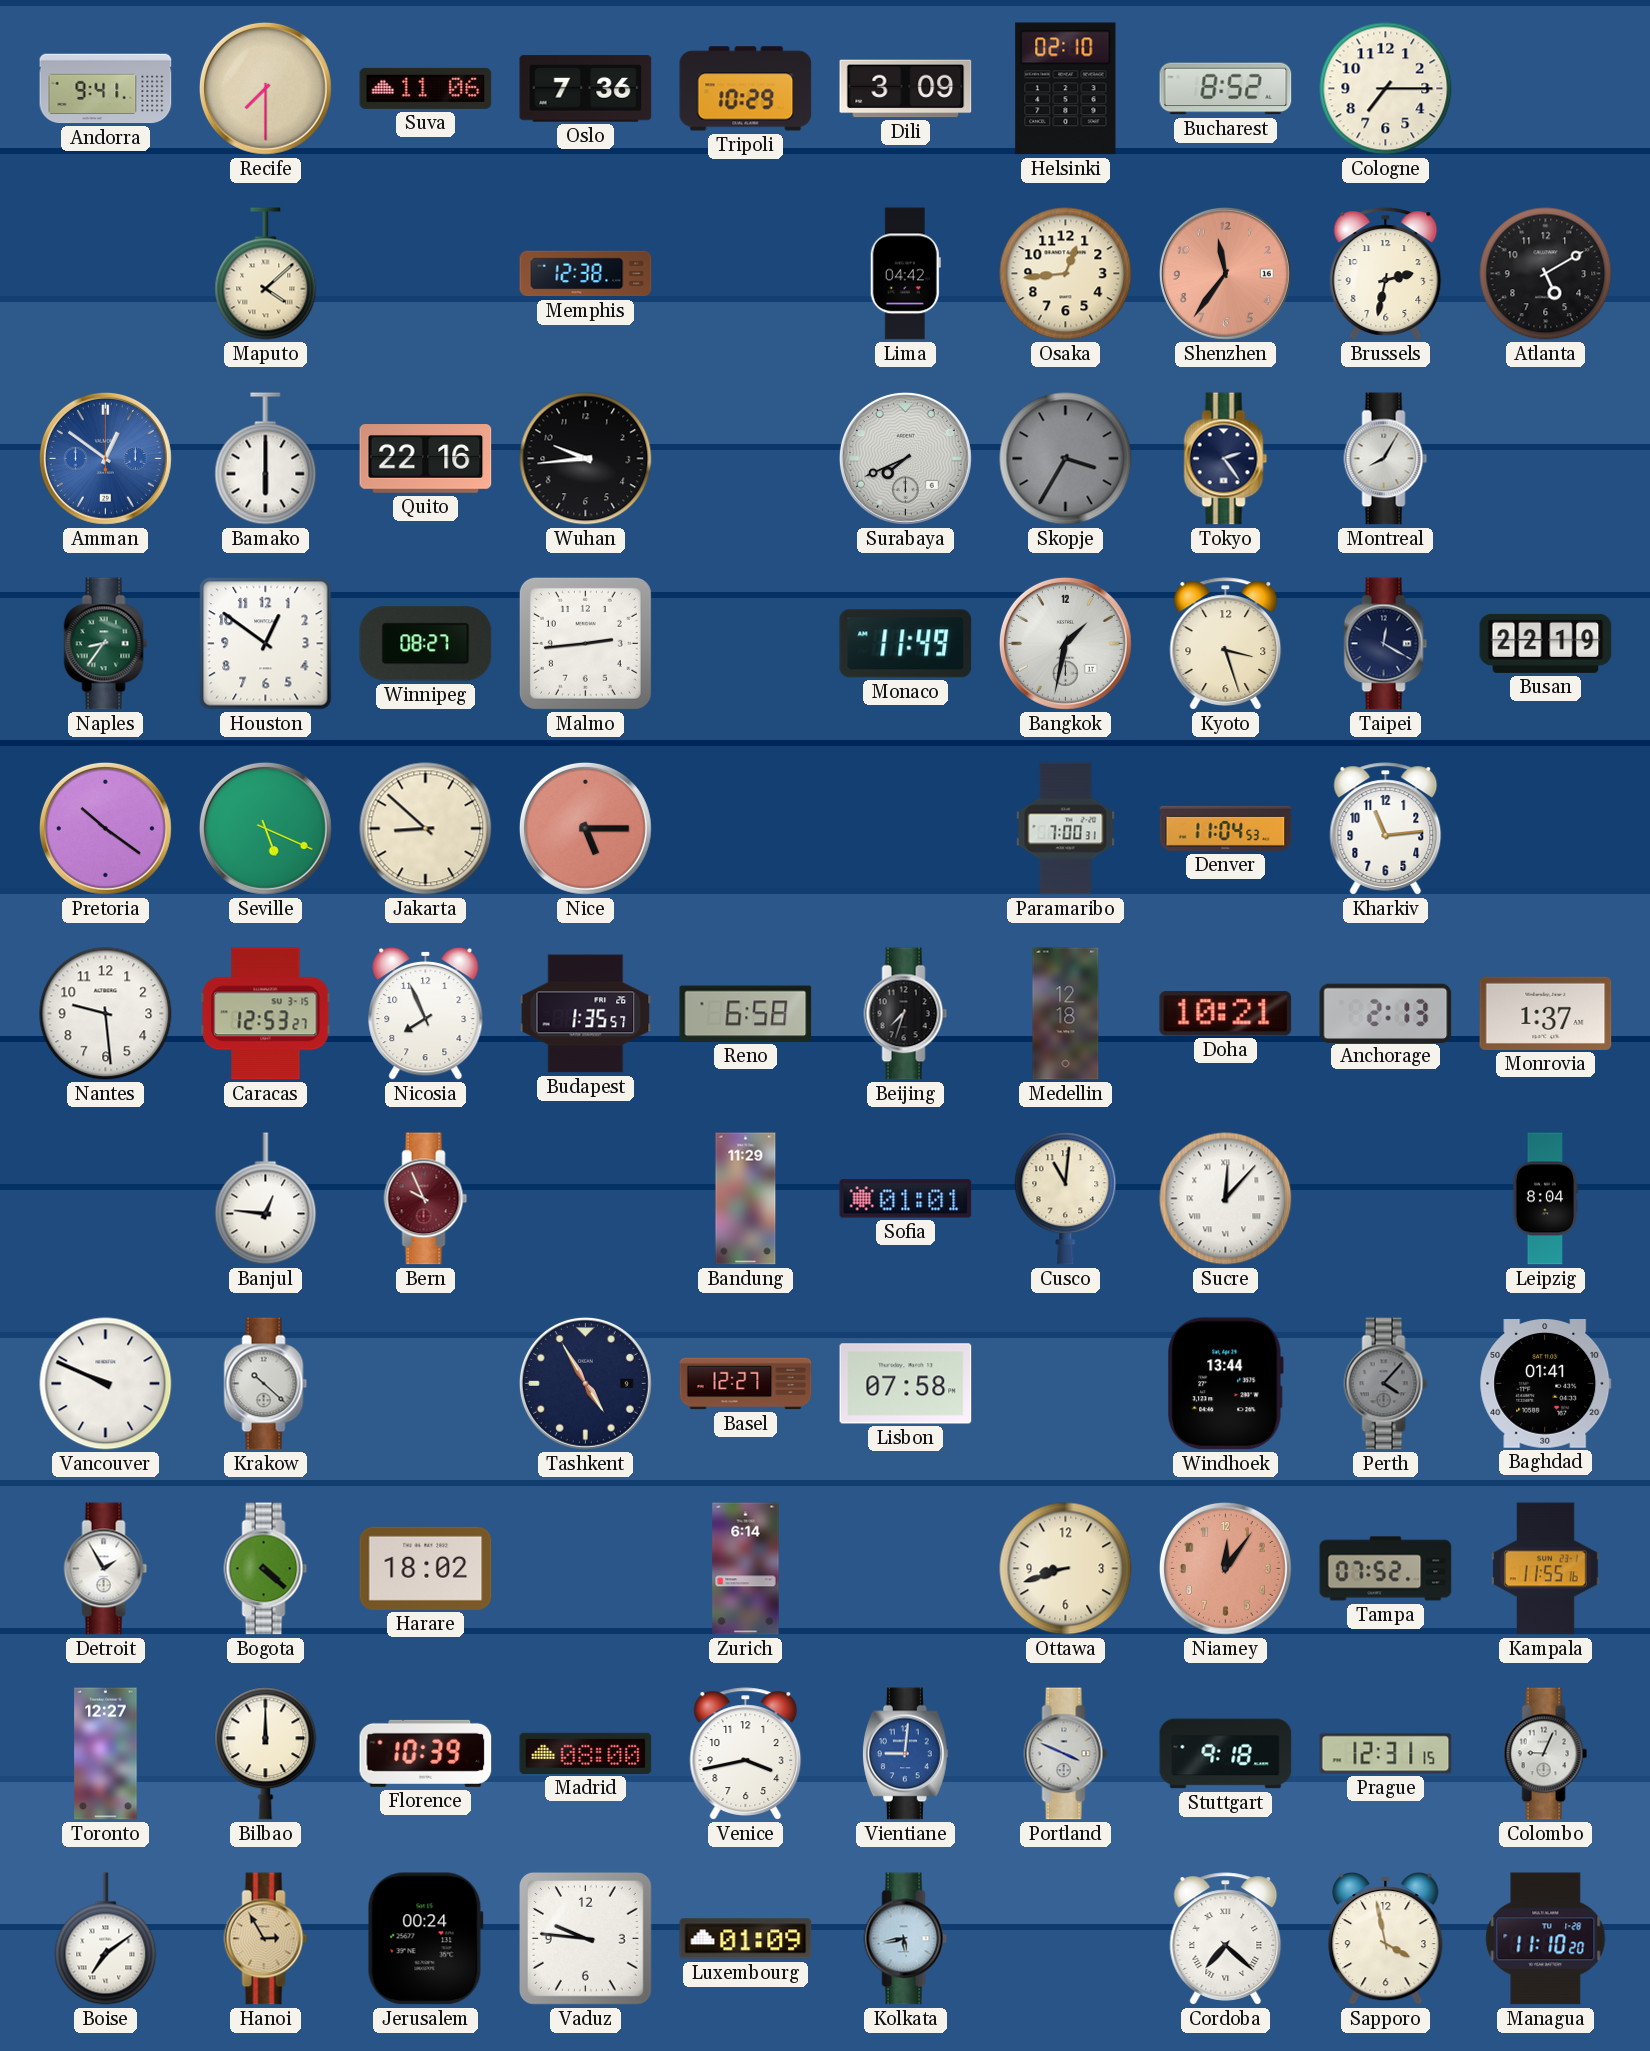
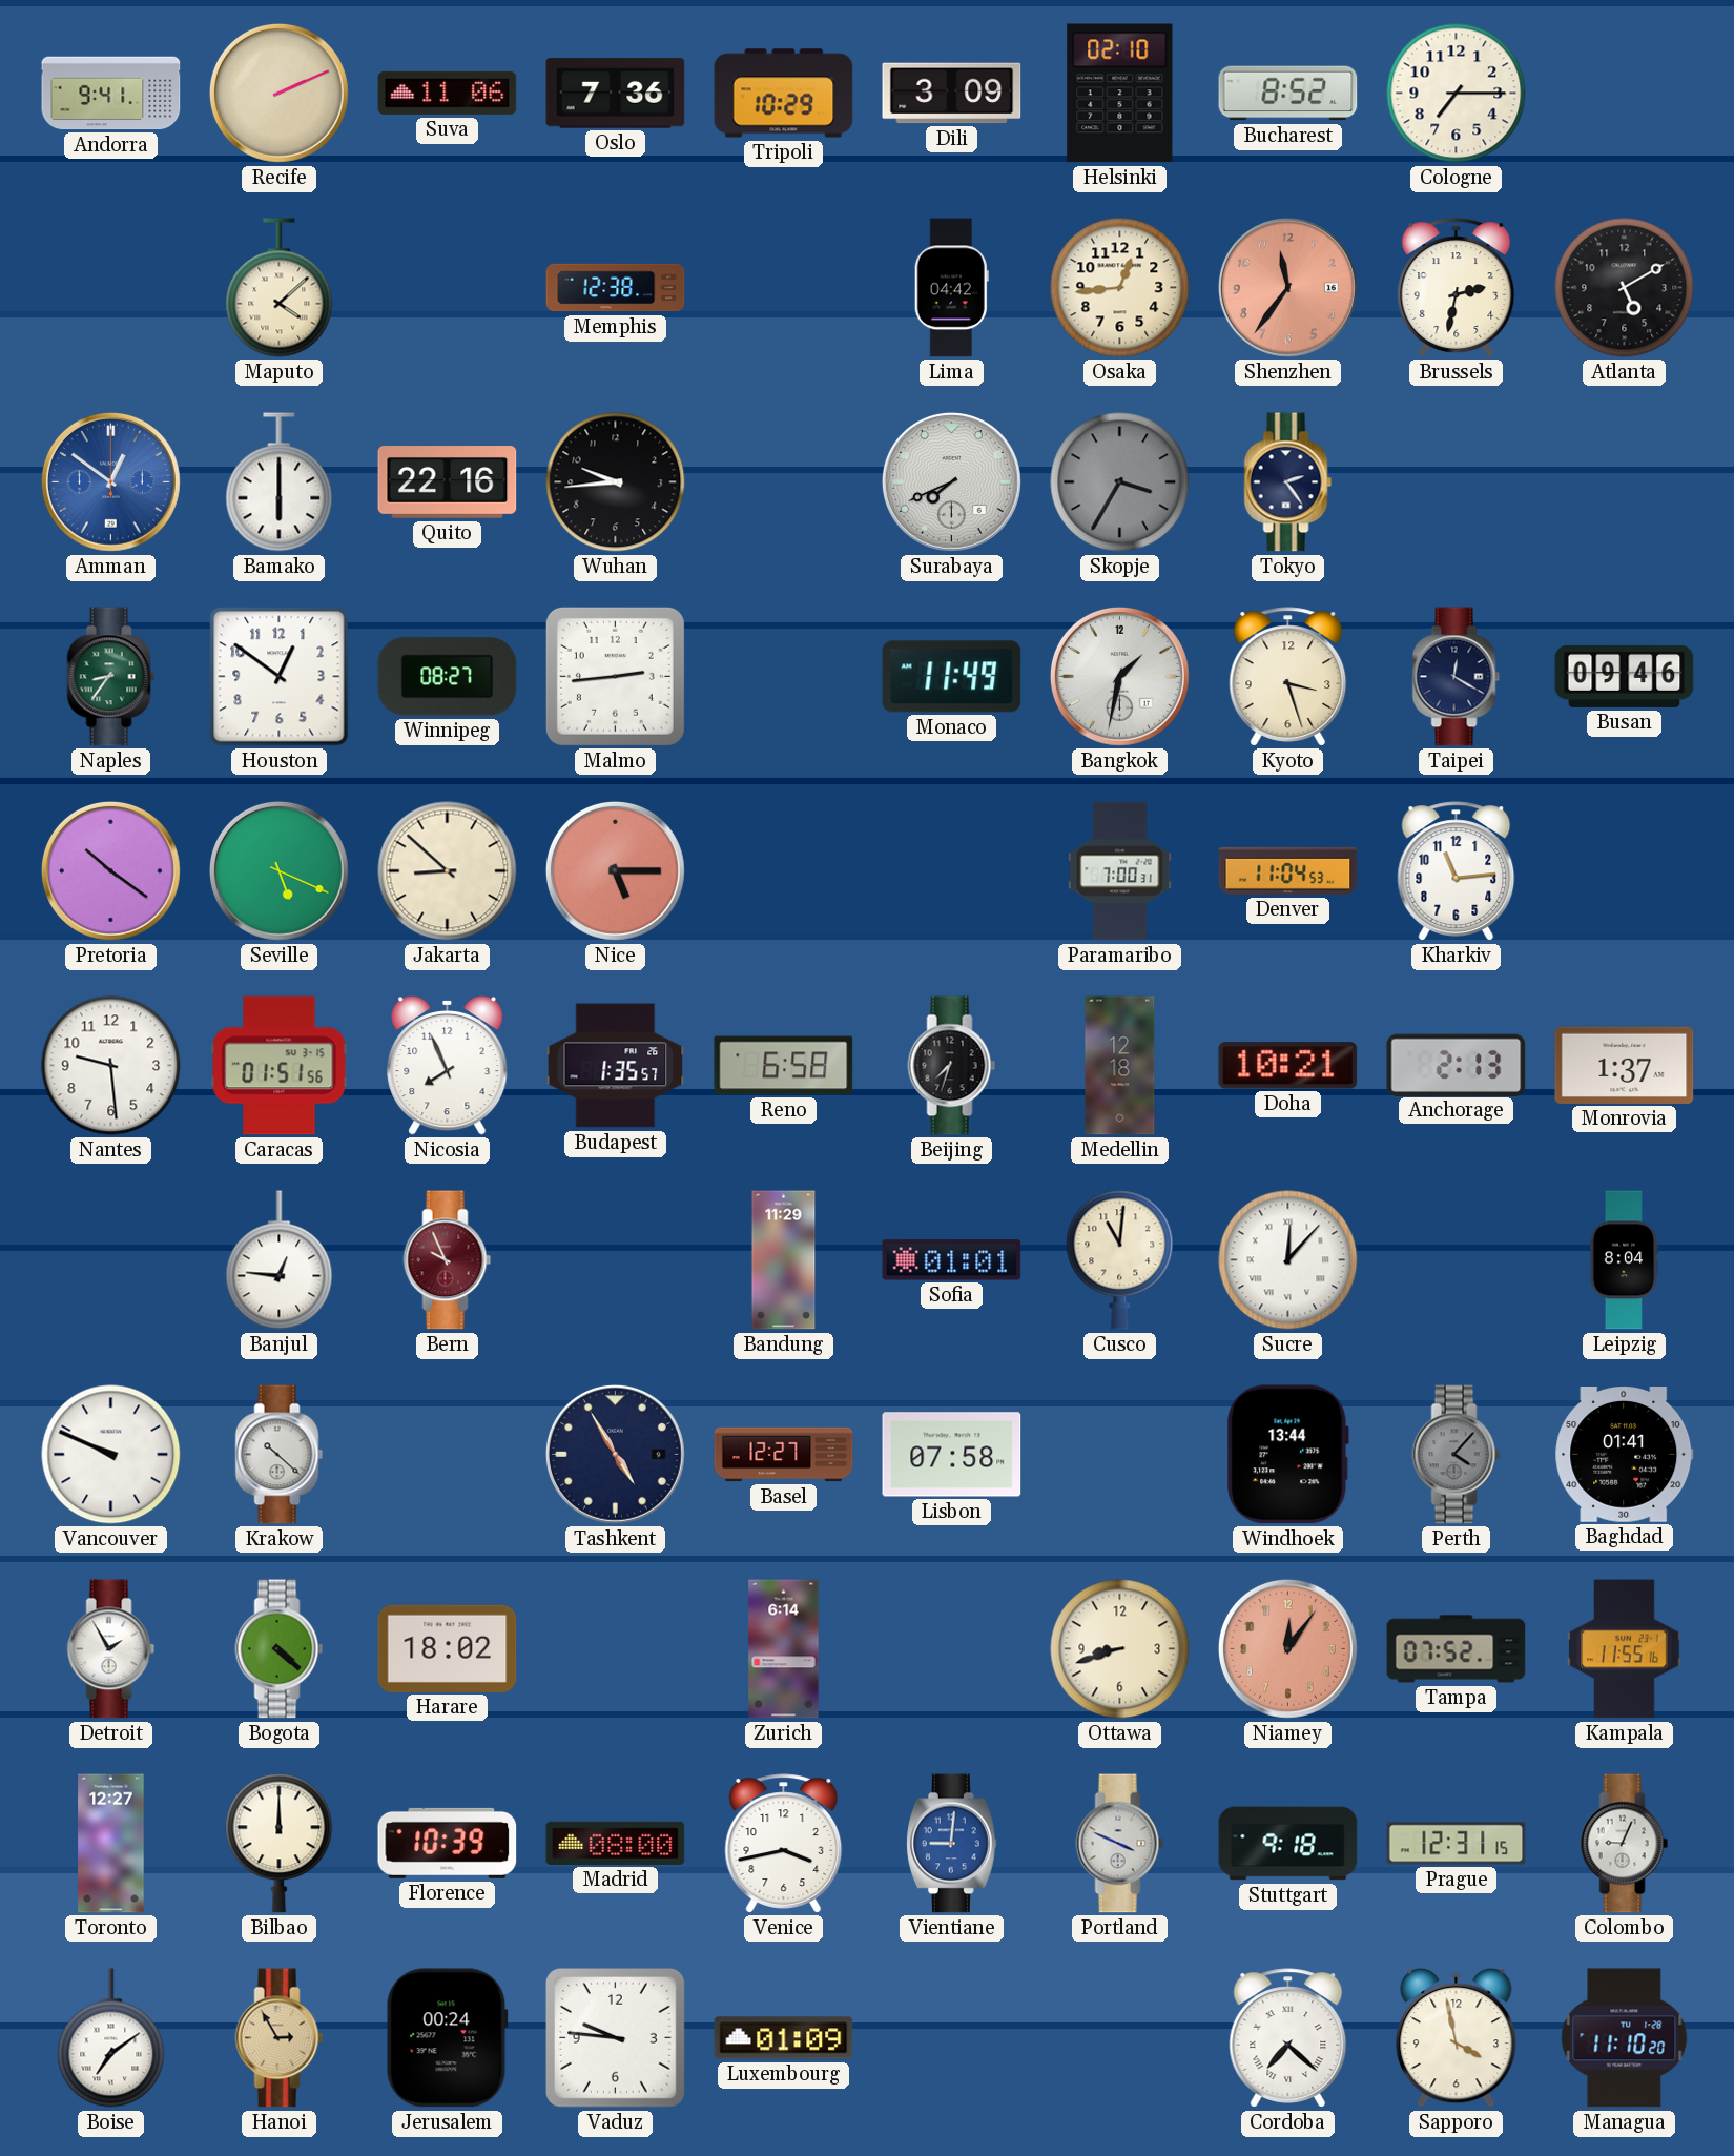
Recife: 7:30 -> 2:11 (278, 93)
Montreal: 8:05 -> none (1386, 459)
Busan: 22:19 -> 09:46 (1625, 676)
Caracas: 12:53 -> 01:51 (280, 1066)
Kolkata: 5:43 -> none (906, 1939)
